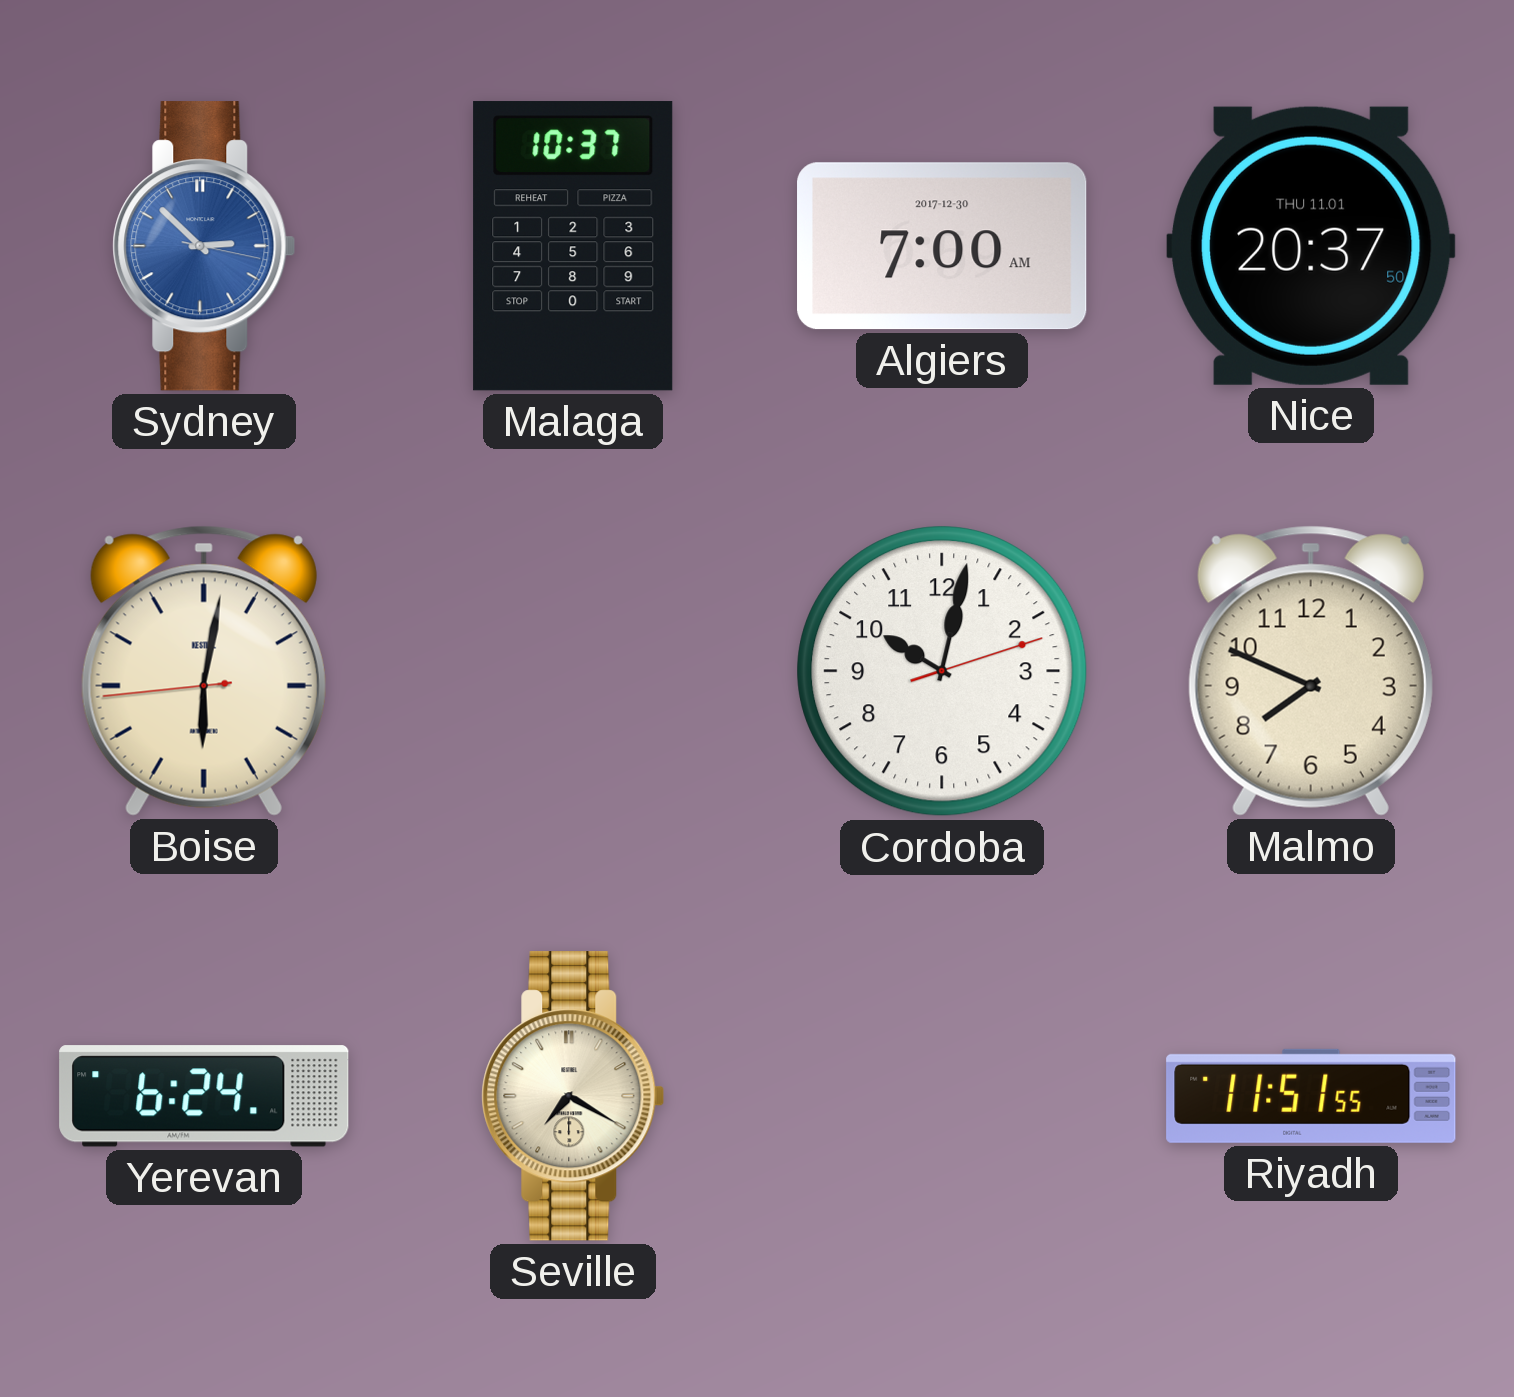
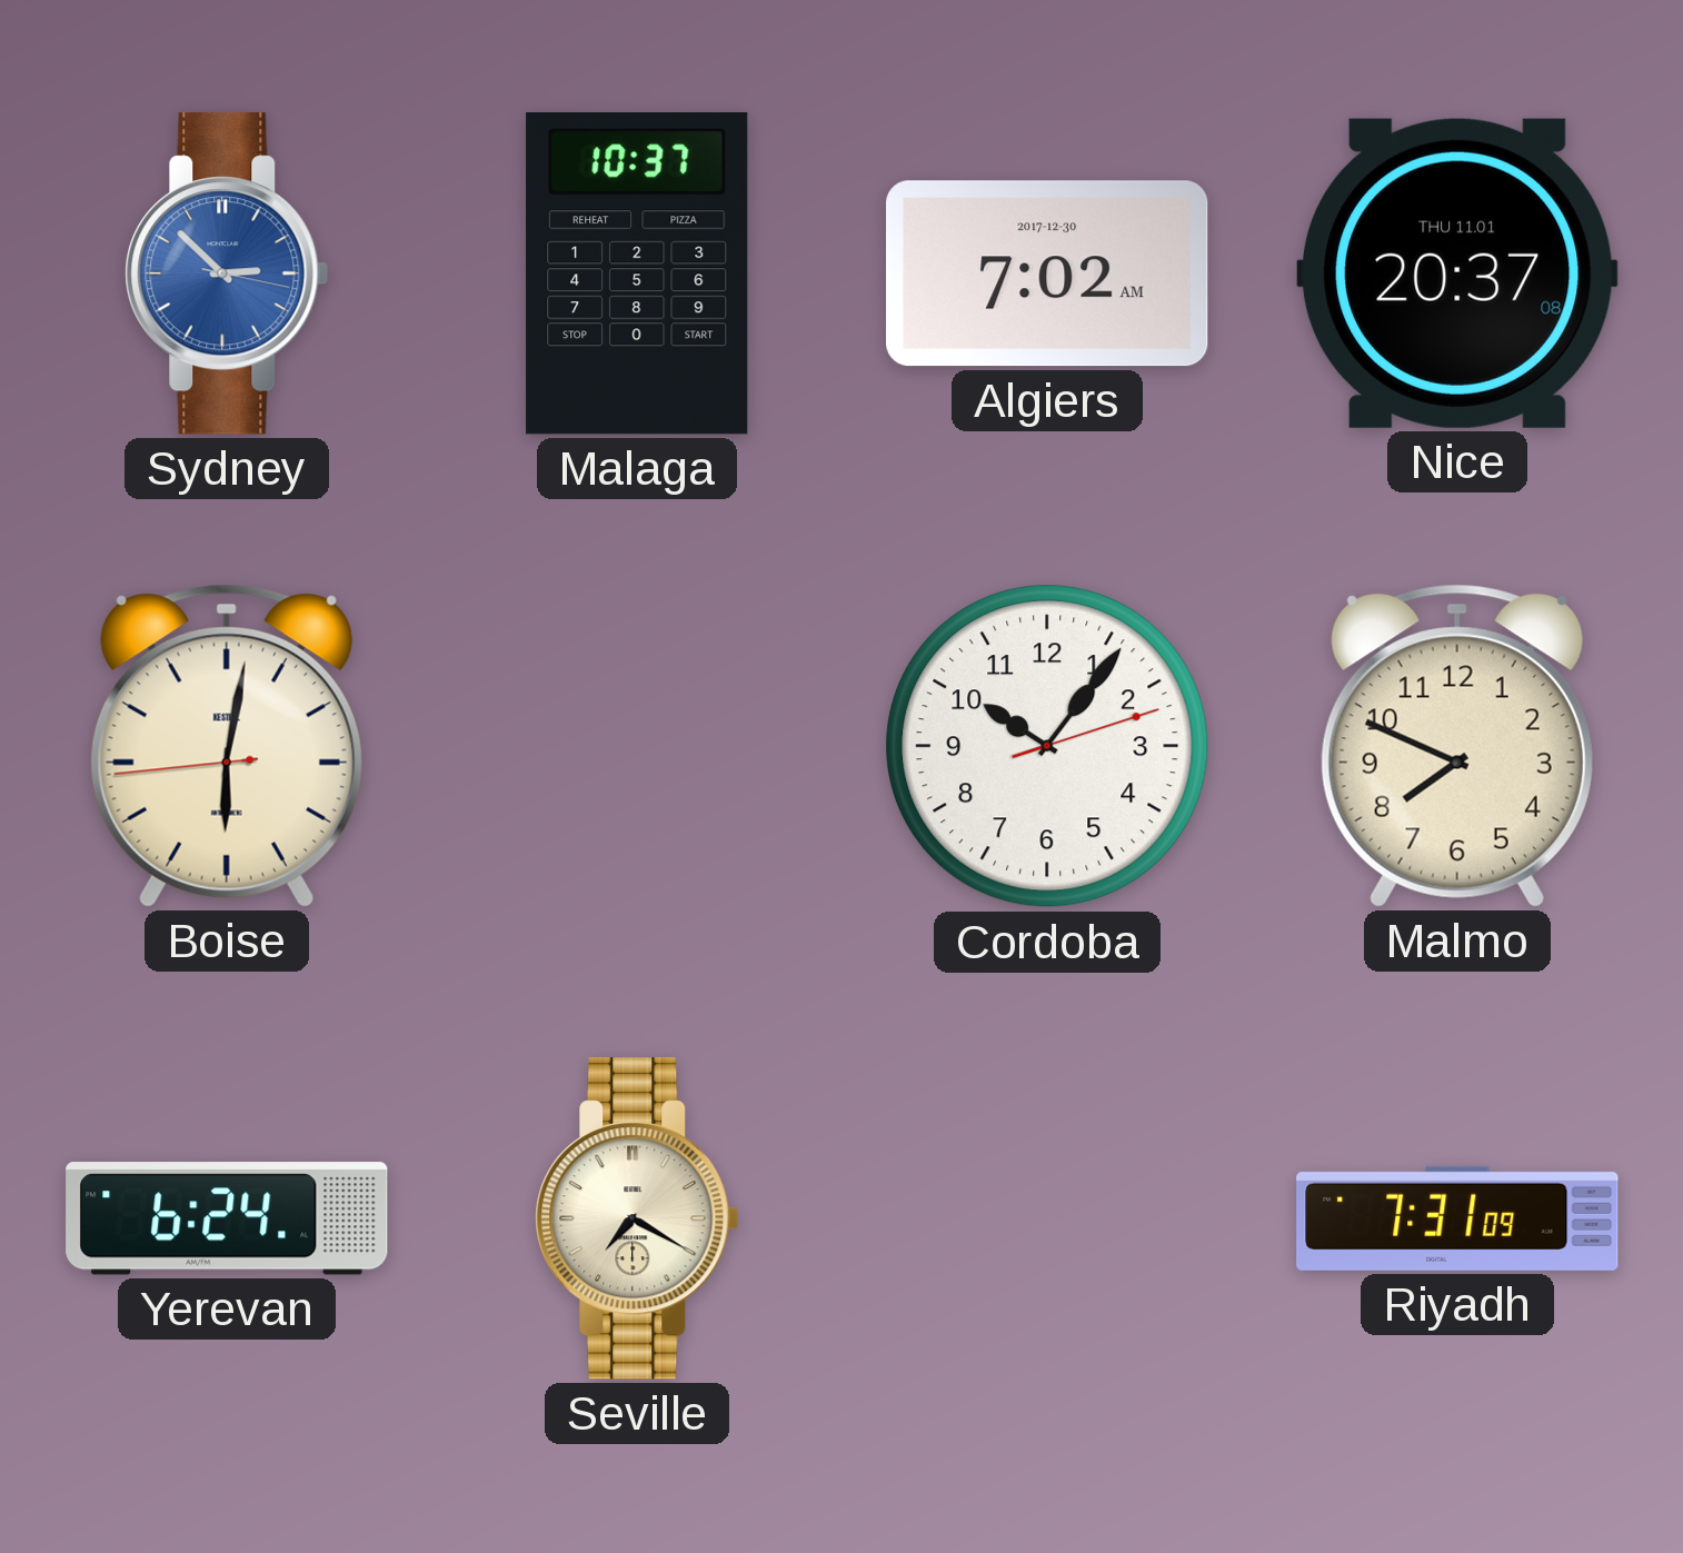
Algiers: 7:00 -> 7:02 (1047, 273)
Nice: 20:37:50 -> 20:37:08 (1458, 273)
Cordoba: 10:02 -> 10:06 (1047, 746)
Riyadh: 11:51 -> 7:31 (1457, 1218)
